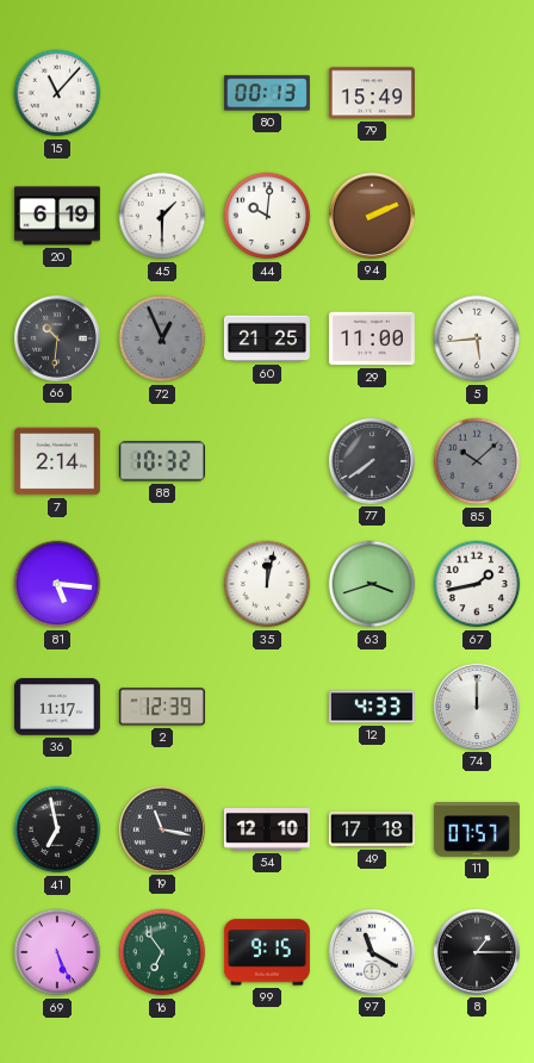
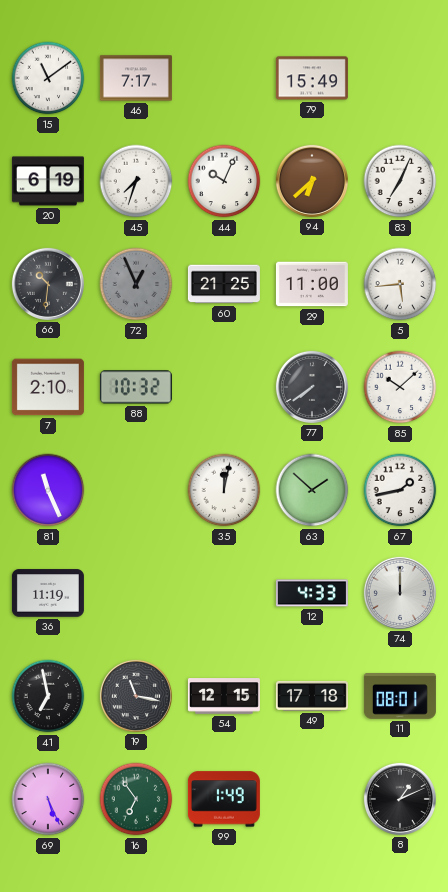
15: 11:07 -> 11:09 (48, 78)
46: none -> 7:17 (136, 78)
80: 00:13 -> none (267, 93)
45: 1:30 -> 7:33 (136, 181)
44: 10:01 -> 10:04 (224, 181)
94: 2:11 -> 6:38 (312, 181)
83: none -> 7:04 (400, 181)
7: 2:14 -> 2:10 (48, 387)
85 dial: grey -> white (400, 387)
81: 5:16 -> 11:26 (48, 490)
63: 3:42 -> 1:52 (312, 490)
36: 11:17 -> 11:19 (48, 593)
2: 12:39 -> none (162, 707)
54: 12:10 -> 12:15 (224, 696)
11: 07:57 -> 08:01 (400, 696)
99: 9:15 -> 1:49 (224, 799)
97: 11:20 -> none (372, 952)
8: 1:15 -> 1:11 (400, 799)
